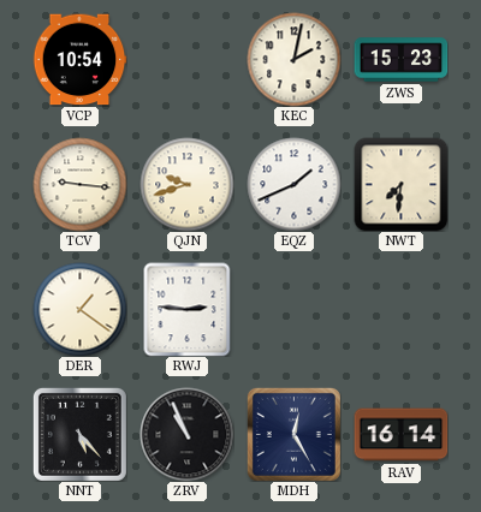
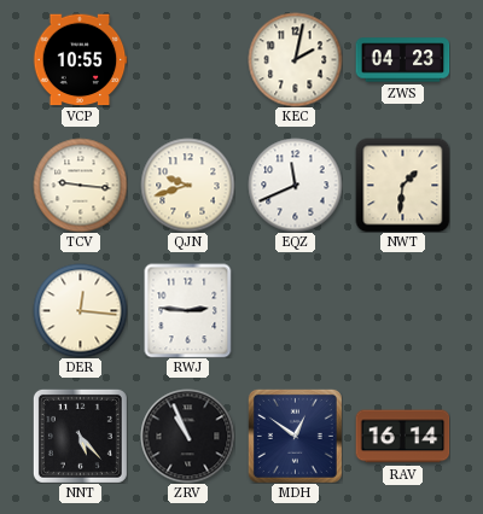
VCP: 10:54 -> 10:55 (80, 60)
ZWS: 15:23 -> 04:23 (402, 60)
EQZ: 1:41 -> 11:41 (295, 185)
NWT: 7:31 -> 1:31 (402, 185)
DER: 1:21 -> 12:16 (80, 310)
MDH: 12:25 -> 12:51 (295, 436)
